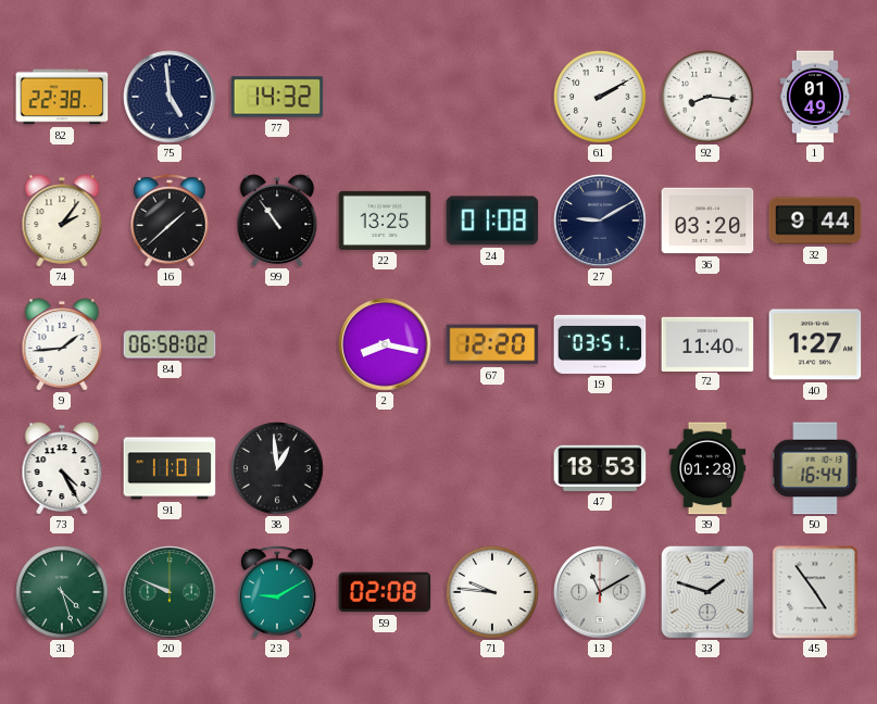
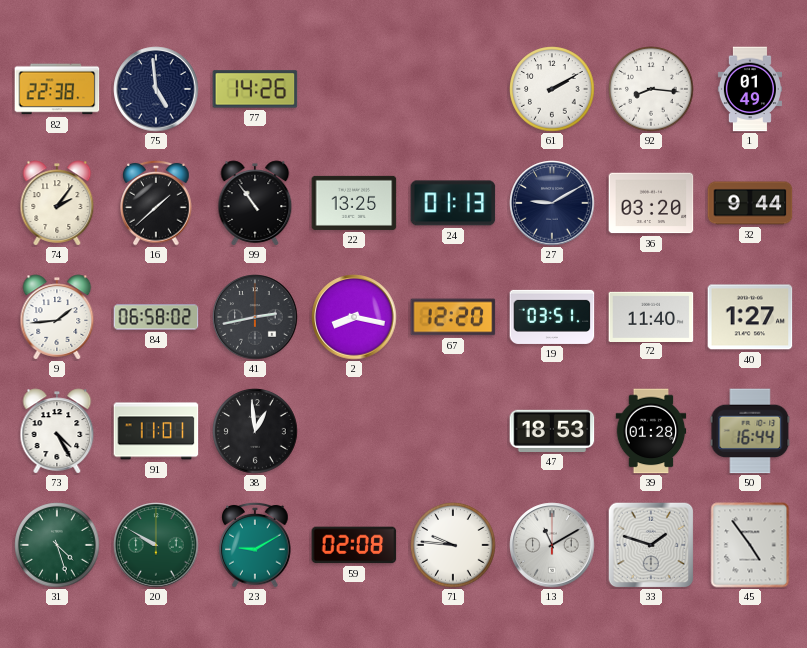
77: 14:32 -> 14:26 (255, 89)
24: 01:08 -> 01:13 (453, 203)
41: none -> 2:43 (255, 317)
20: 9:49 -> 9:50 (156, 545)
